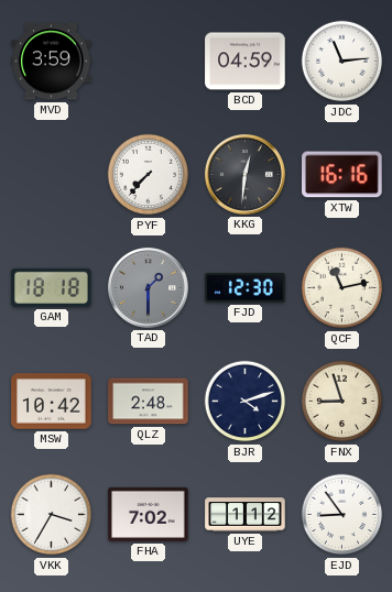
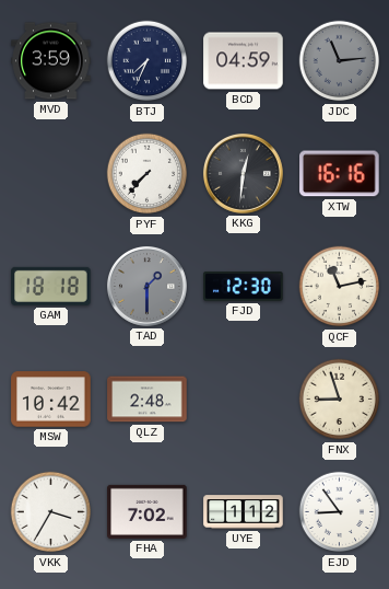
BTJ: none -> 7:34 (148, 61)
JDC dial: white -> grey (340, 61)
BJR: 4:12 -> none (246, 402)
